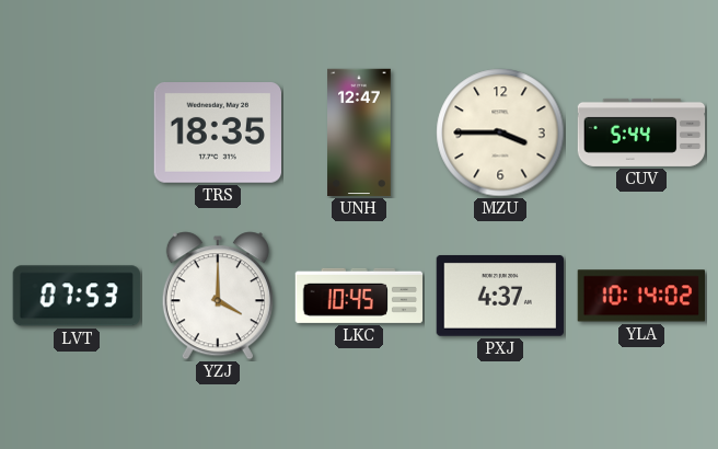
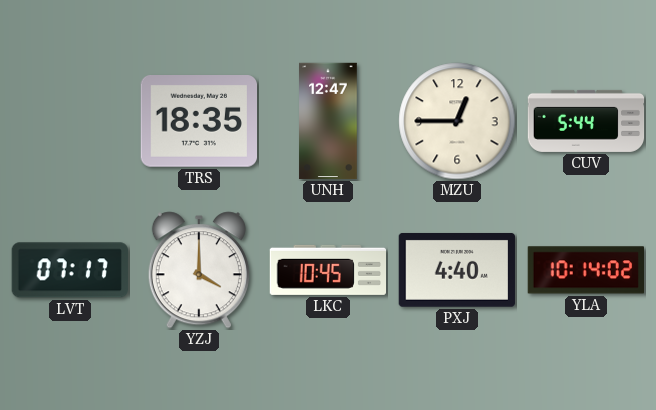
MZU: 3:45 -> 12:45 (457, 121)
LVT: 07:53 -> 07:17 (70, 270)
PXJ: 4:37 -> 4:40 (457, 270)
